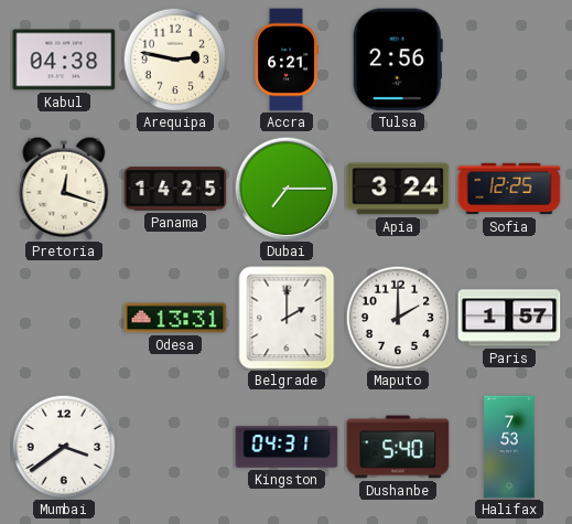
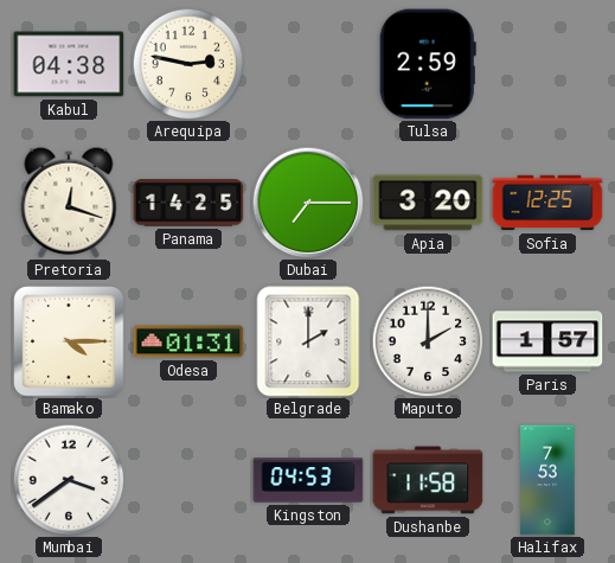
Accra: 6:21 -> none (287, 60)
Tulsa: 2:56 -> 2:59 (428, 64)
Apia: 3:24 -> 3:20 (428, 203)
Bamako: none -> 4:15 (69, 341)
Odesa: 13:31 -> 01:31 (188, 341)
Kingston: 04:31 -> 04:53 (308, 480)
Dushanbe: 5:40 -> 11:58 (428, 480)
